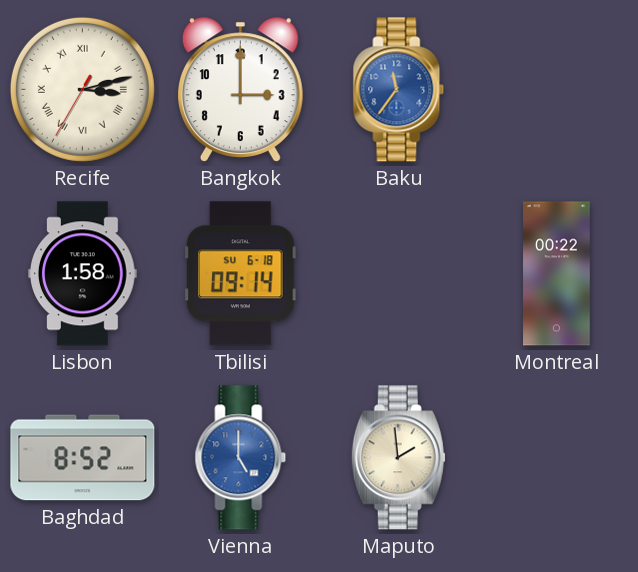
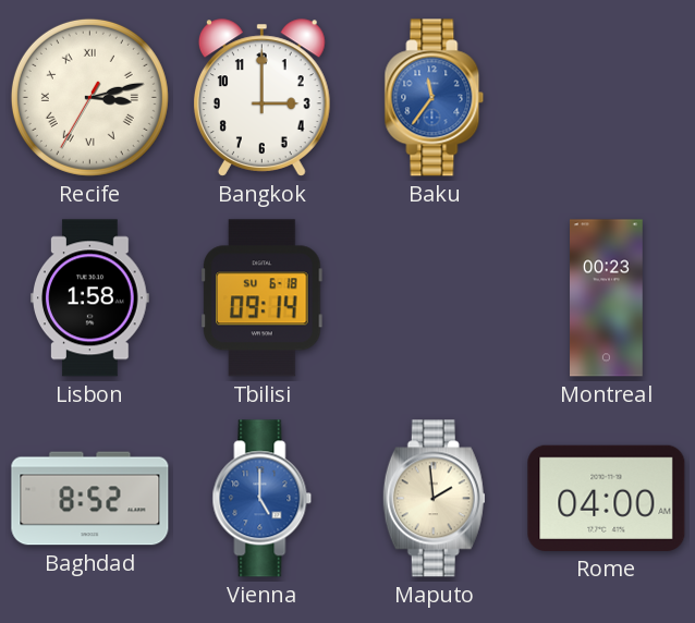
Montreal: 00:22 -> 00:23 (607, 298)
Rome: none -> 04:00 (607, 498)
